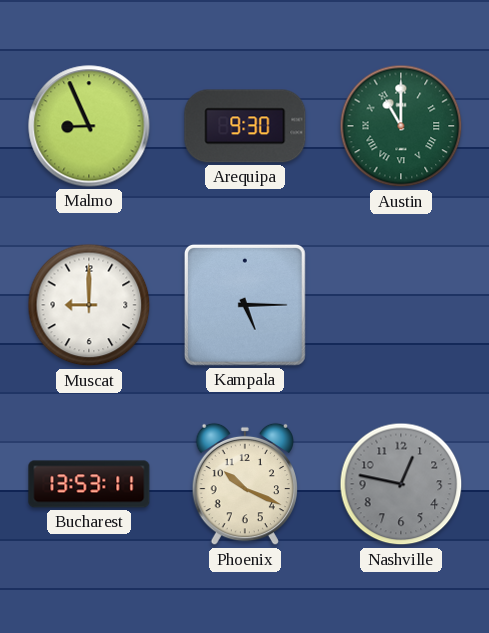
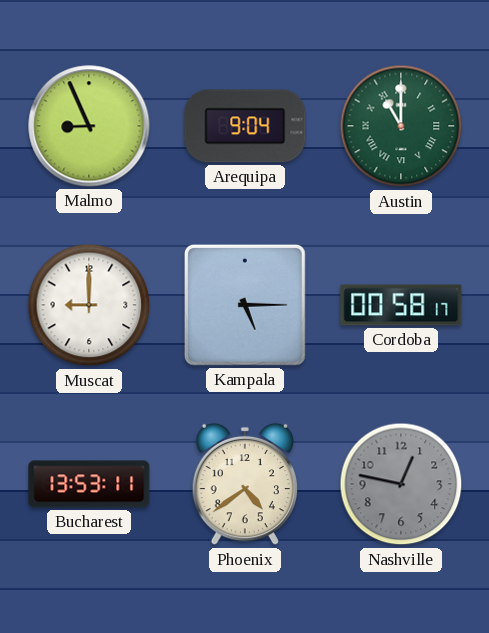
Arequipa: 9:30 -> 9:04 (245, 126)
Cordoba: none -> 00:58 (401, 305)
Phoenix: 10:19 -> 4:39 (244, 484)
